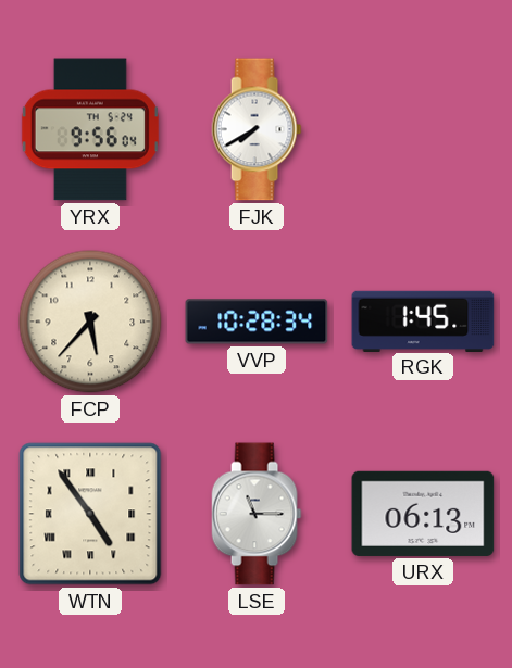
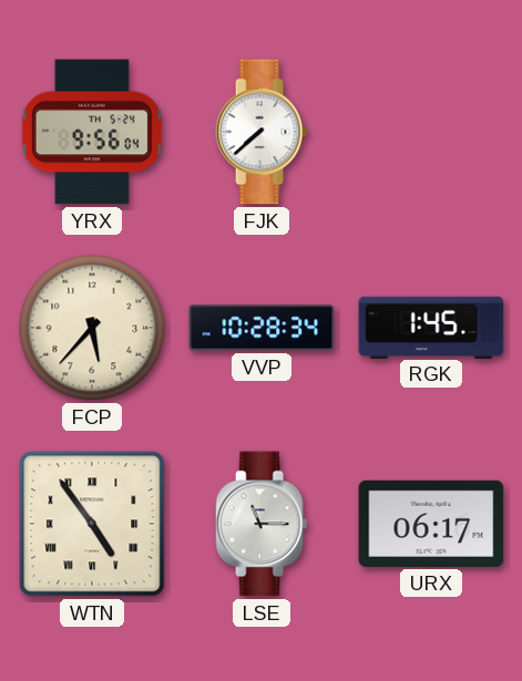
FJK: 7:40 -> 7:38 (262, 132)
URX: 06:13 -> 06:17 (431, 524)
